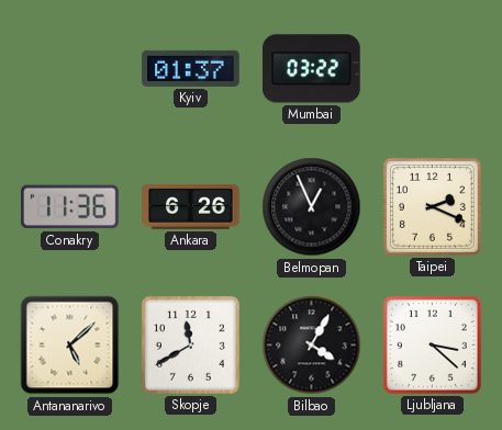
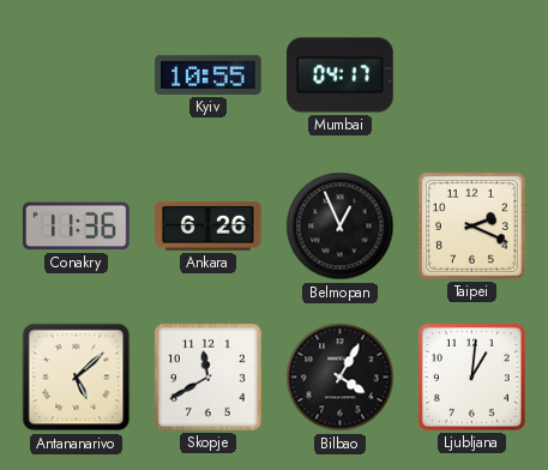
Kyiv: 01:37 -> 10:55 (209, 74)
Mumbai: 03:22 -> 04:17 (341, 76)
Ljubljana: 3:22 -> 1:01 (471, 376)
